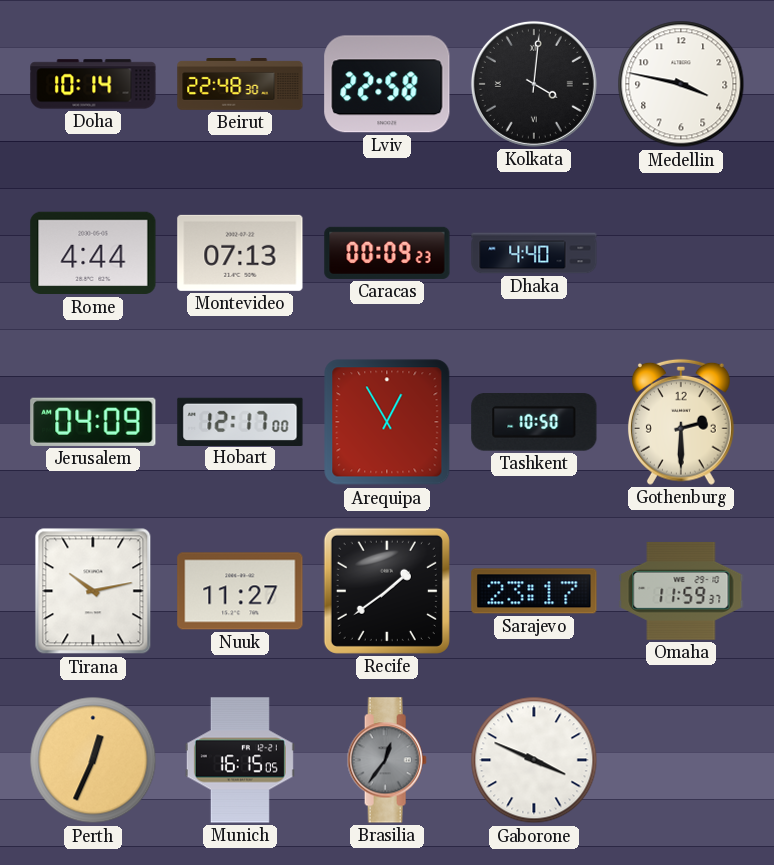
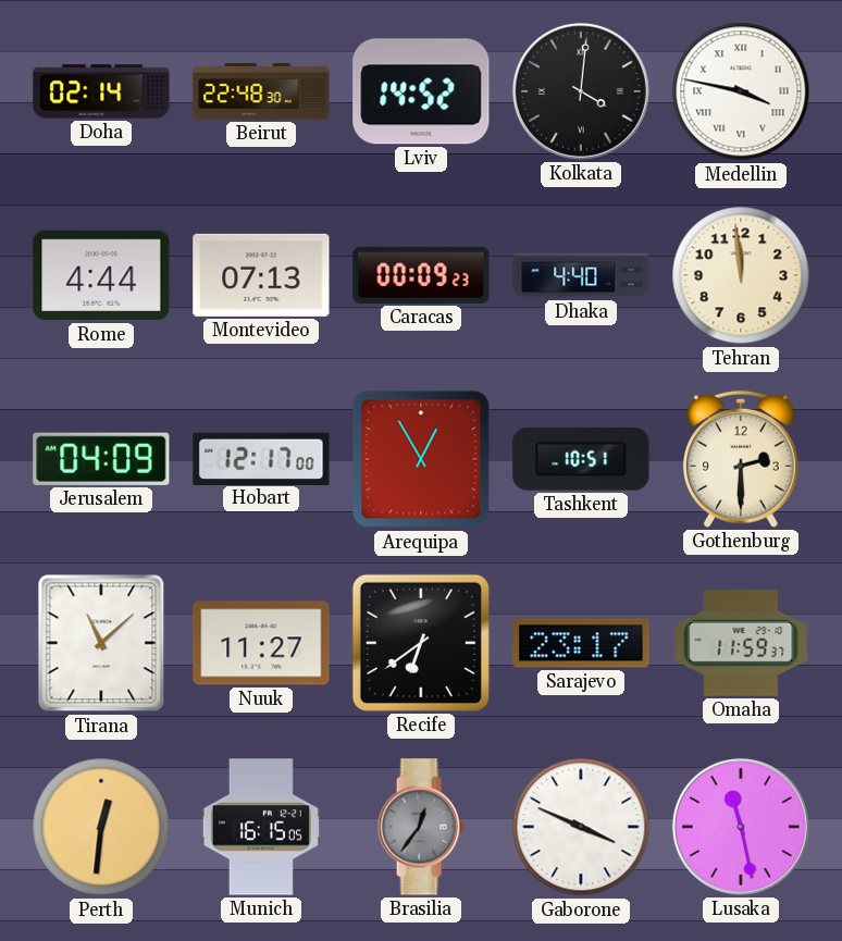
Doha: 10:14 -> 02:14 (101, 91)
Lviv: 22:58 -> 14:52 (421, 91)
Medellin numerals: Arabic -> Roman (741, 91)
Tehran: none -> 11:59 (741, 275)
Tashkent: 10:50 -> 10:51 (581, 460)
Tirana: 10:13 -> 11:08 (101, 643)
Recife: 1:39 -> 6:39 (421, 643)
Perth: 12:34 -> 12:31 (101, 827)
Lusaka: none -> 11:28 (741, 827)
